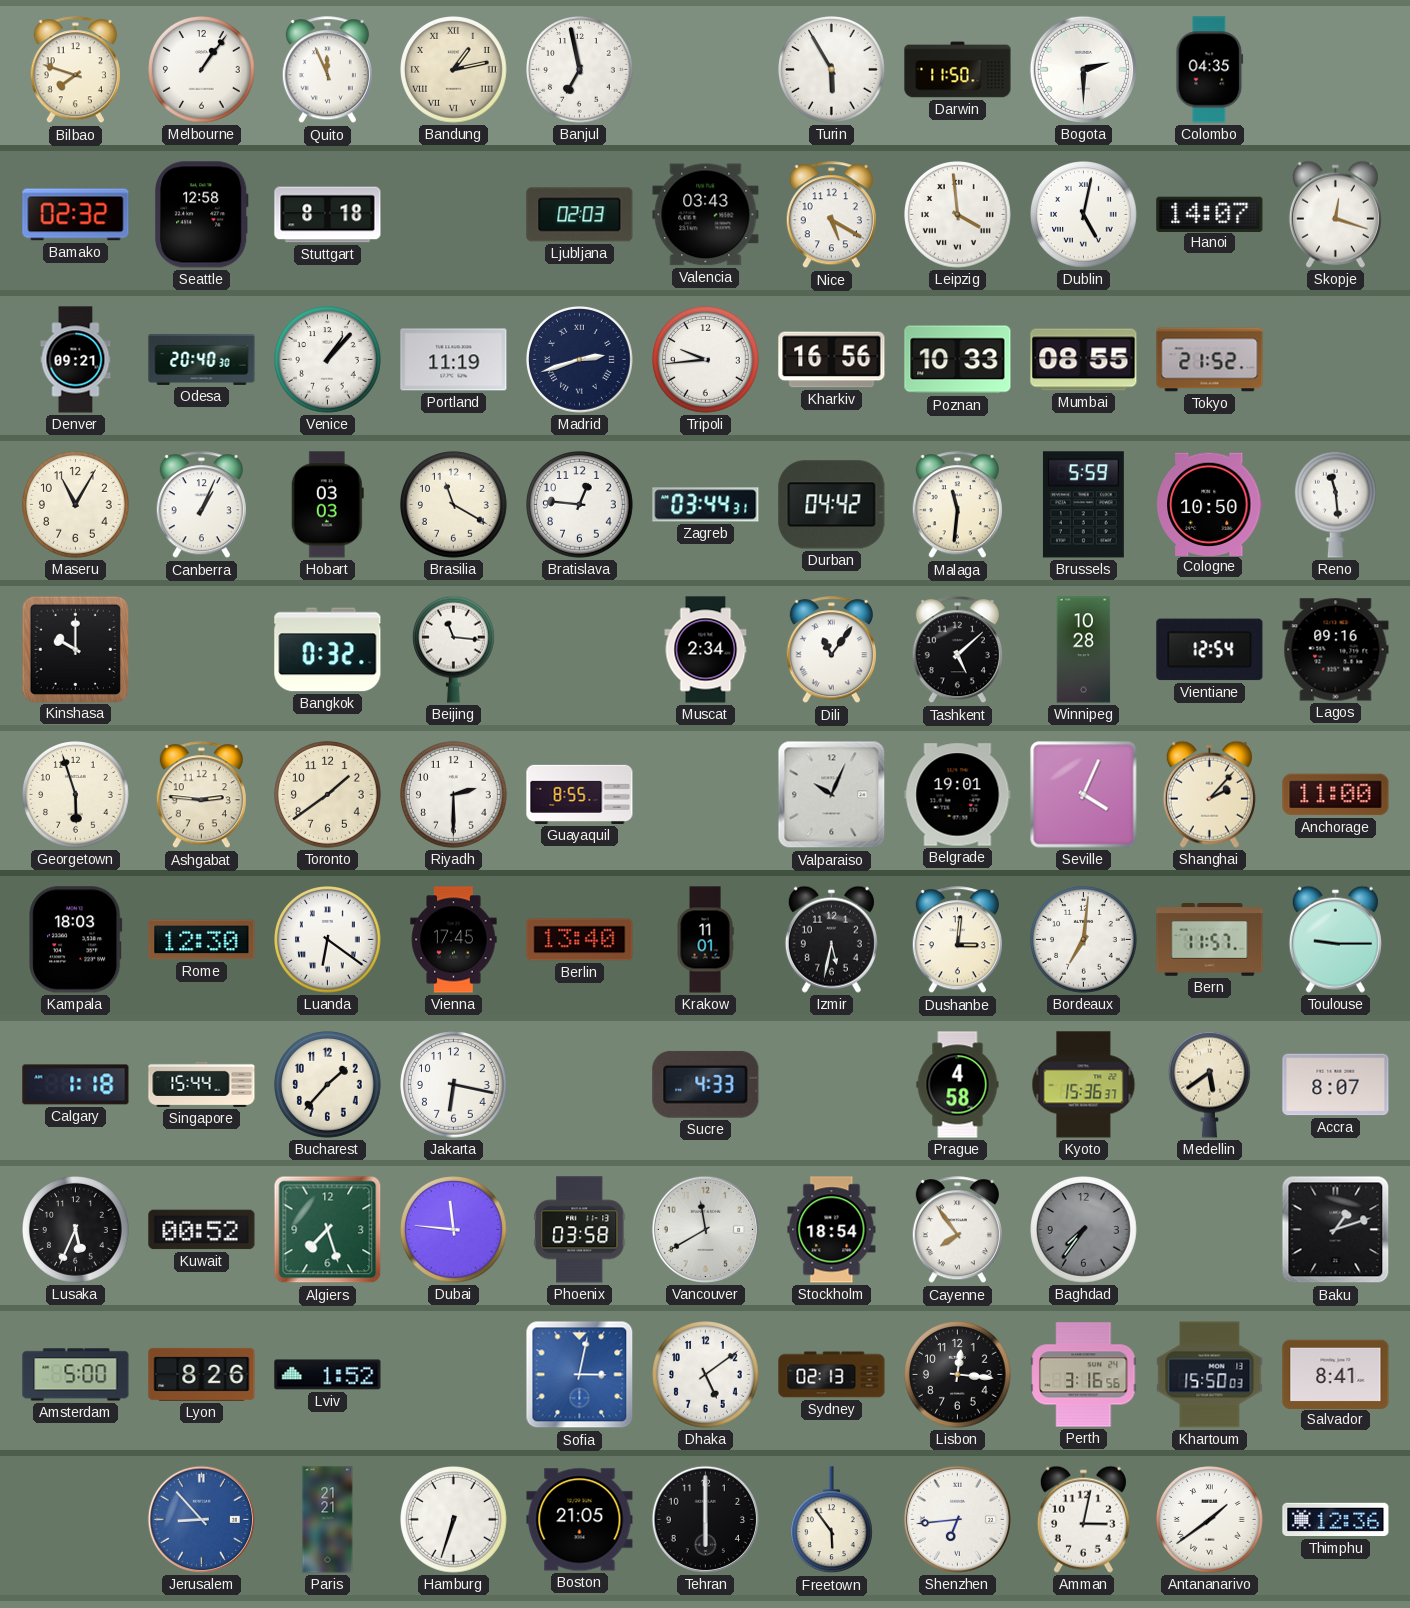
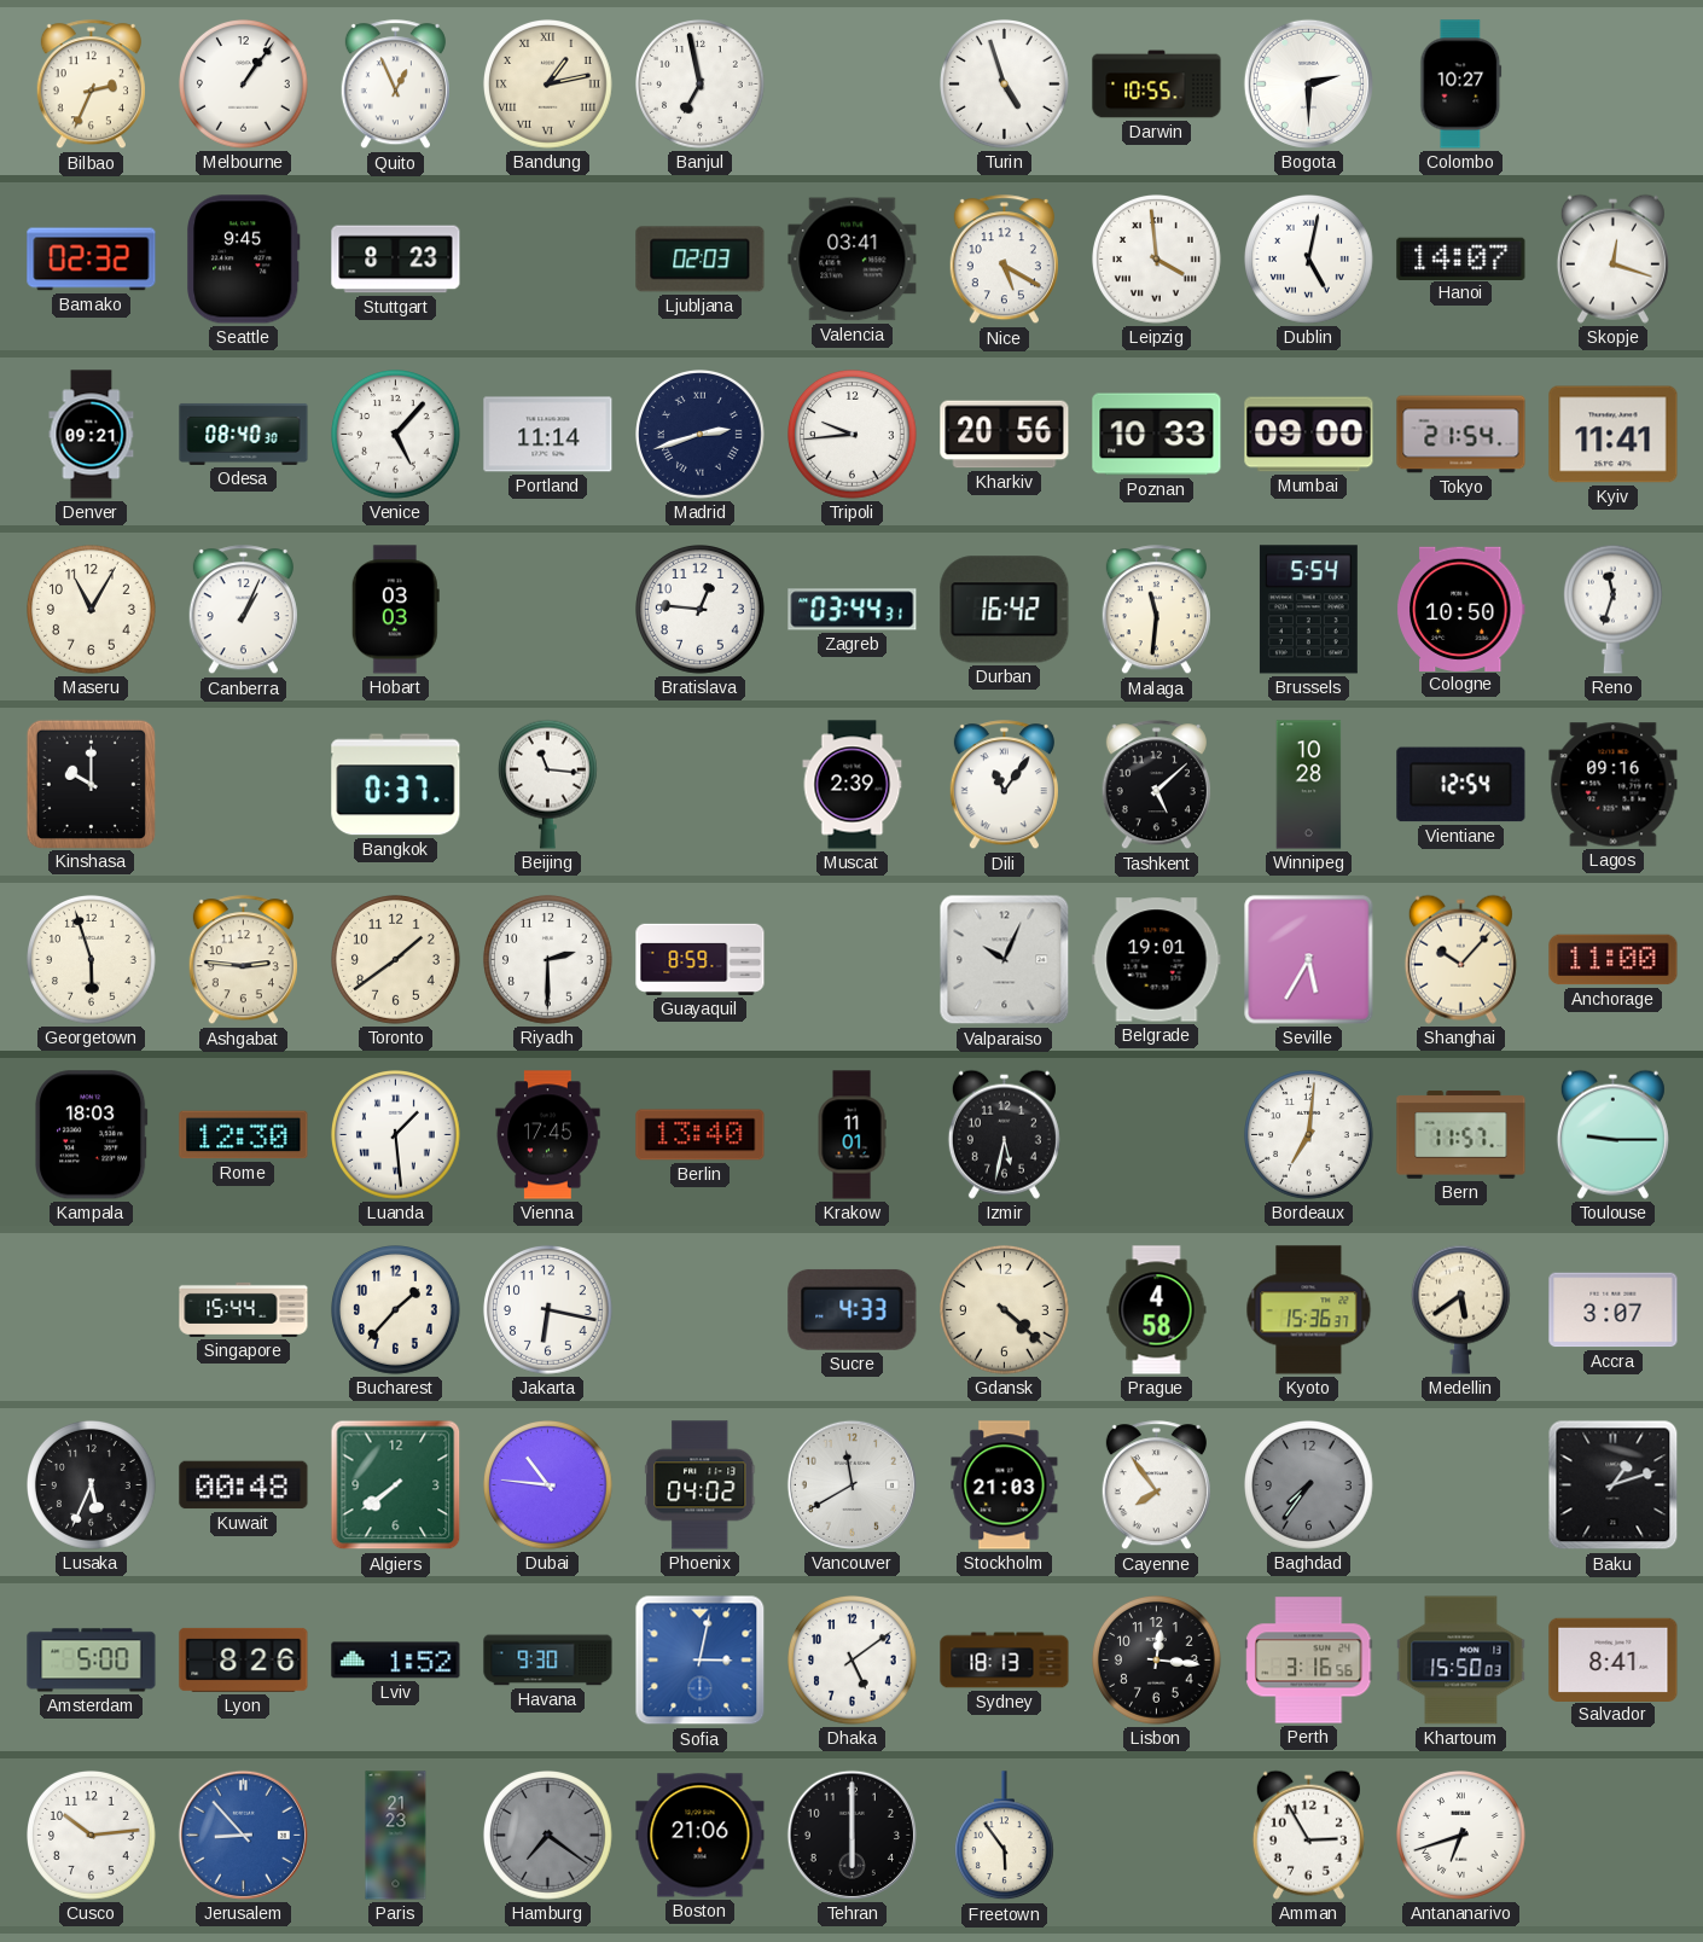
Bilbao: 7:48 -> 2:34 (91, 85)
Quito: 11:56 -> 12:56 (395, 85)
Turin: 5:55 -> 4:57 (1005, 85)
Darwin: 11:50 -> 10:55 (1157, 85)
Colombo: 04:35 -> 10:27 (1461, 85)
Seattle: 12:58 -> 9:45 (244, 260)
Stuttgart: 8:18 -> 8:23 (396, 260)
Valencia: 03:43 -> 03:41 (853, 260)
Odesa: 20:40 -> 08:40 (244, 434)
Venice: 1:07 -> 5:07 (396, 435)
Portland: 11:19 -> 11:14 (548, 435)
Kharkiv: 16:56 -> 20:56 (1005, 435)
Mumbai: 08:55 -> 09:00 (1309, 435)
Tokyo: 21:52 -> 21:54 (1461, 435)
Kyiv: none -> 11:41 (1614, 435)
Brasilia: 11:20 -> none (454, 505)
Durban: 04:42 -> 16:42 (1005, 610)
Brussels: 5:59 -> 5:54 (1308, 610)
Reno: 11:29 -> 11:33 (1612, 609)
Bangkok: 0:32 -> 0:37 (396, 785)
Muscat: 2:34 -> 2:39 (853, 785)
Guayaquil: 8:55 -> 8:59 (701, 959)
Seville: 4:04 -> 5:35 (1309, 960)
Shanghai: 2:07 -> 10:07 (1460, 959)
Luanda: 6:21 -> 1:29 (396, 1135)
Dushanbe: 3:01 -> none (957, 940)
Calgary: 1:18 -> none (76, 1085)
Gdansk: none -> 4:22 (1005, 1310)
Accra: 8:07 -> 3:07 (1614, 1310)
Kuwait: 00:52 -> 00:48 (244, 1485)
Algiers: 7:27 -> 7:39 (396, 1485)
Dubai: 11:46 -> 10:46 (548, 1485)
Phoenix: 03:58 -> 04:02 (701, 1485)
Stockholm: 18:54 -> 21:03 (1005, 1485)
Havana: none -> 9:30 (548, 1661)
Sydney: 02:13 -> 18:13 (1005, 1661)
Cusco: none -> 10:14 (92, 1836)
Paris: 21:21 -> 21:23 (396, 1836)
Hamburg: 6:33 -> 7:21 (548, 1836)
Hamburg dial: white -> grey (548, 1836)
Boston: 21:05 -> 21:06 (701, 1836)
Shenzhen: 6:44 -> none (957, 1519)
Amman: 3:02 -> 2:55 (1308, 1835)
Antananarivo: 1:39 -> 6:42 (1461, 1836)
Thimphu: 12:36 -> none (1336, 1520)
